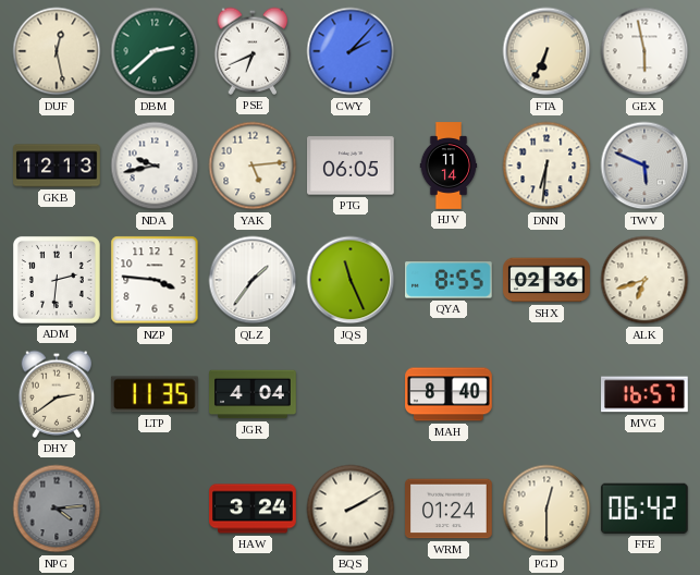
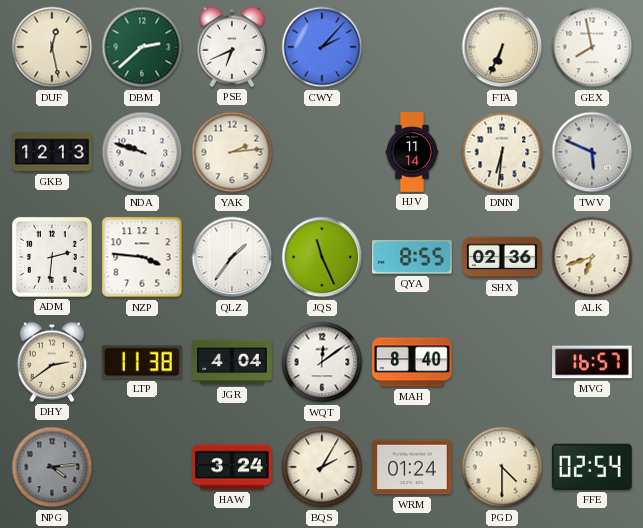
GEX: 5:58 -> 7:58 (592, 47)
NDA: 9:43 -> 9:48 (142, 152)
YAK: 5:14 -> 2:14 (232, 152)
PTG: 06:05 -> none (352, 166)
LTP: 11:35 -> 11:38 (142, 362)
WQT: none -> 12:09 (322, 362)
BQS: 2:10 -> 2:05 (322, 467)
PGD: 12:30 -> 4:30 (502, 467)
FFE: 06:42 -> 02:54 (592, 467)
